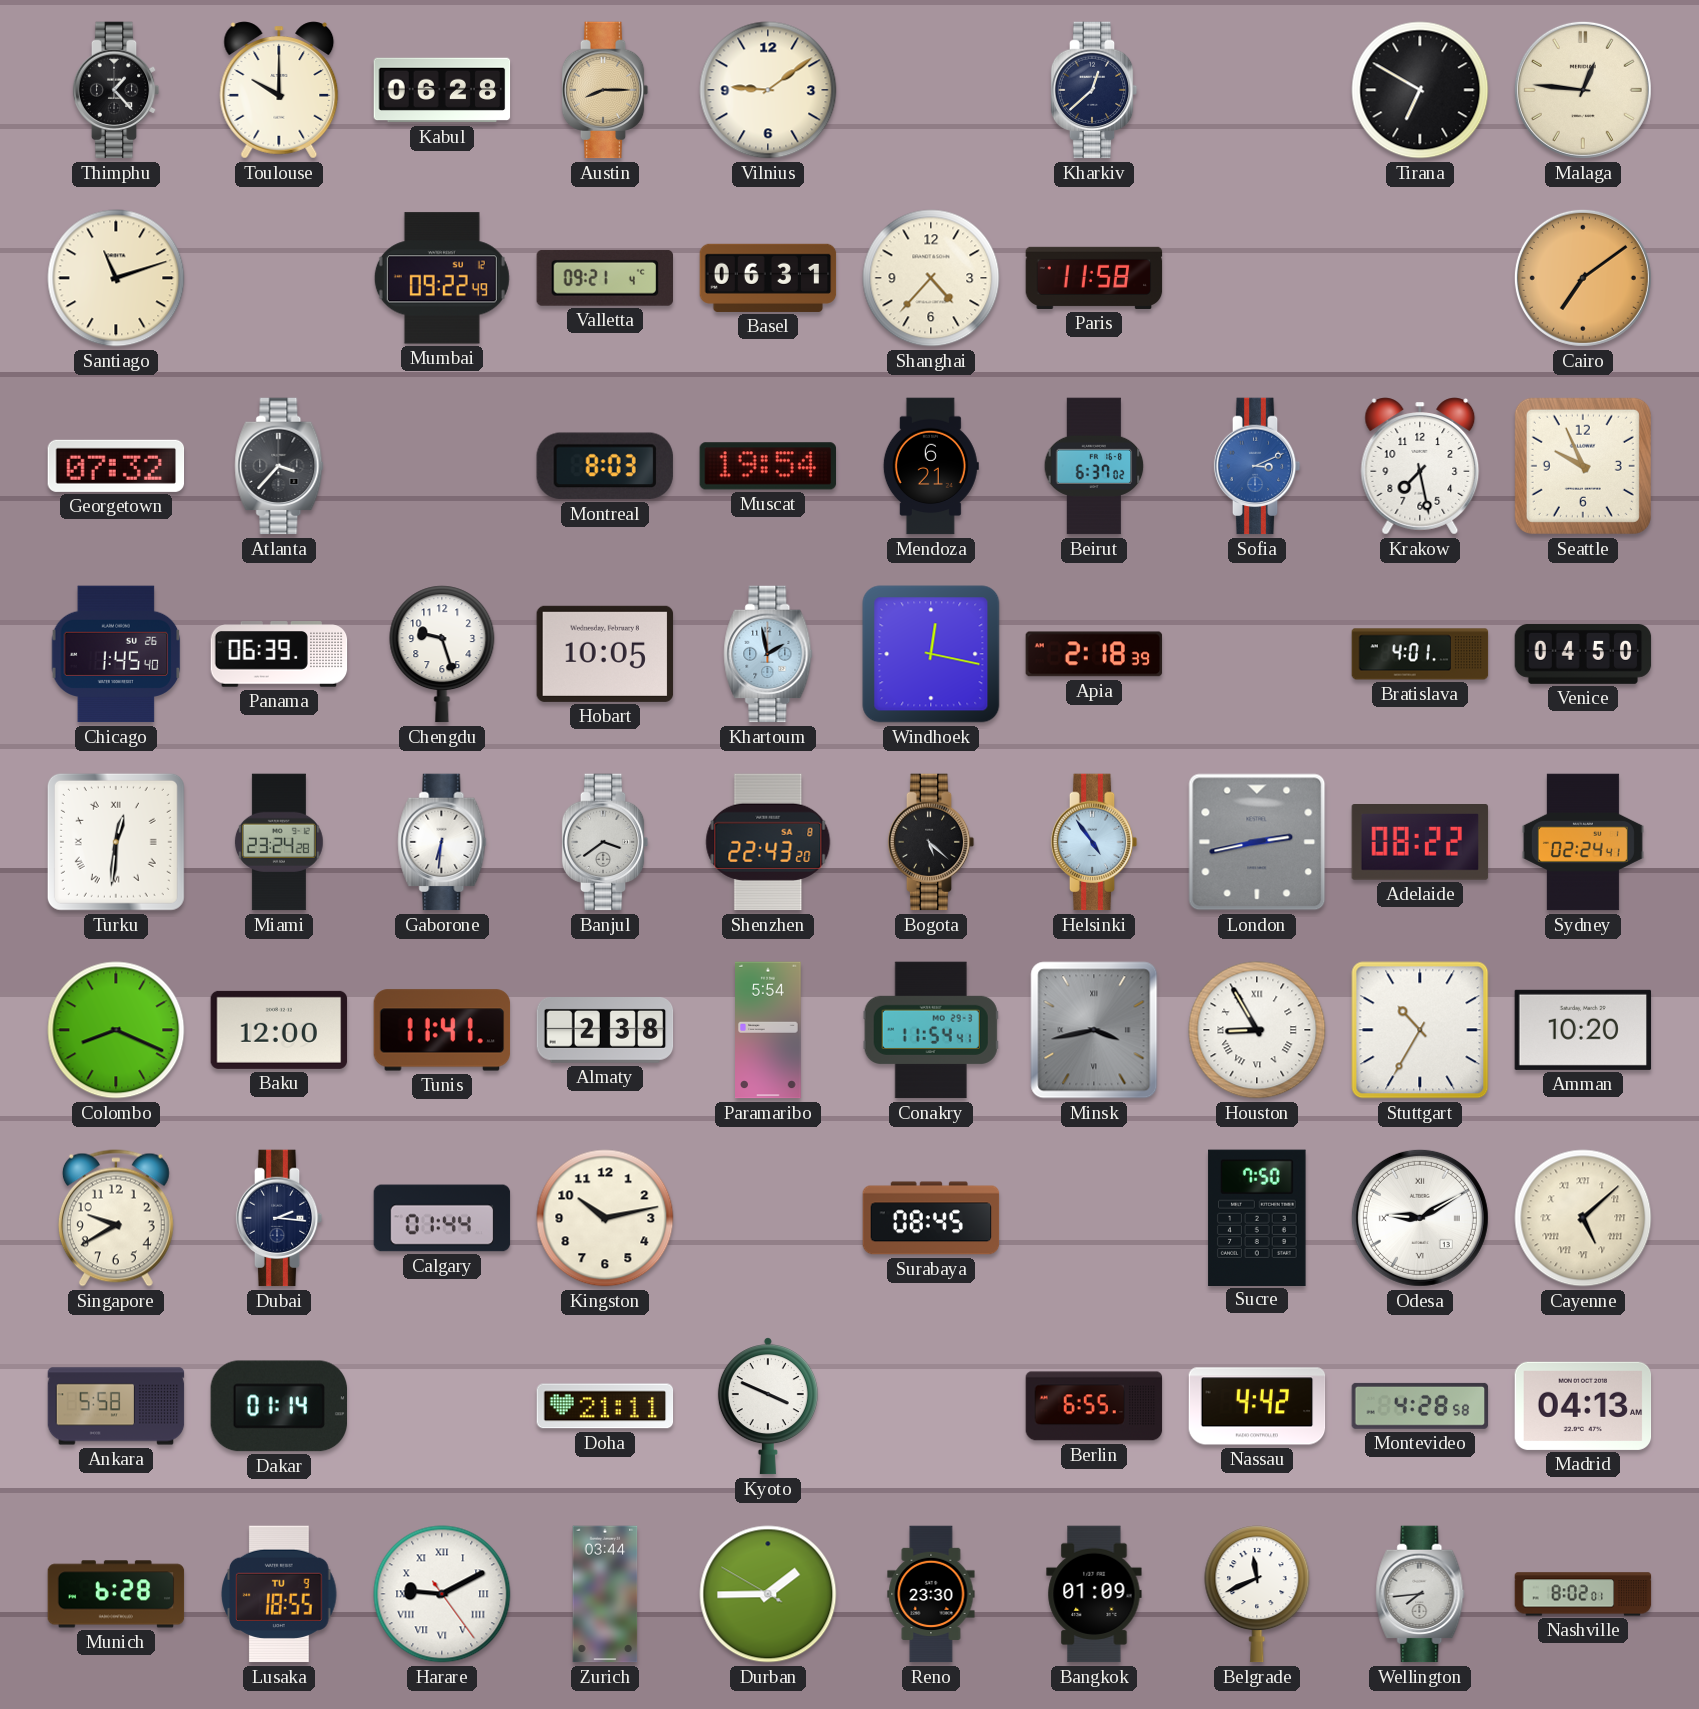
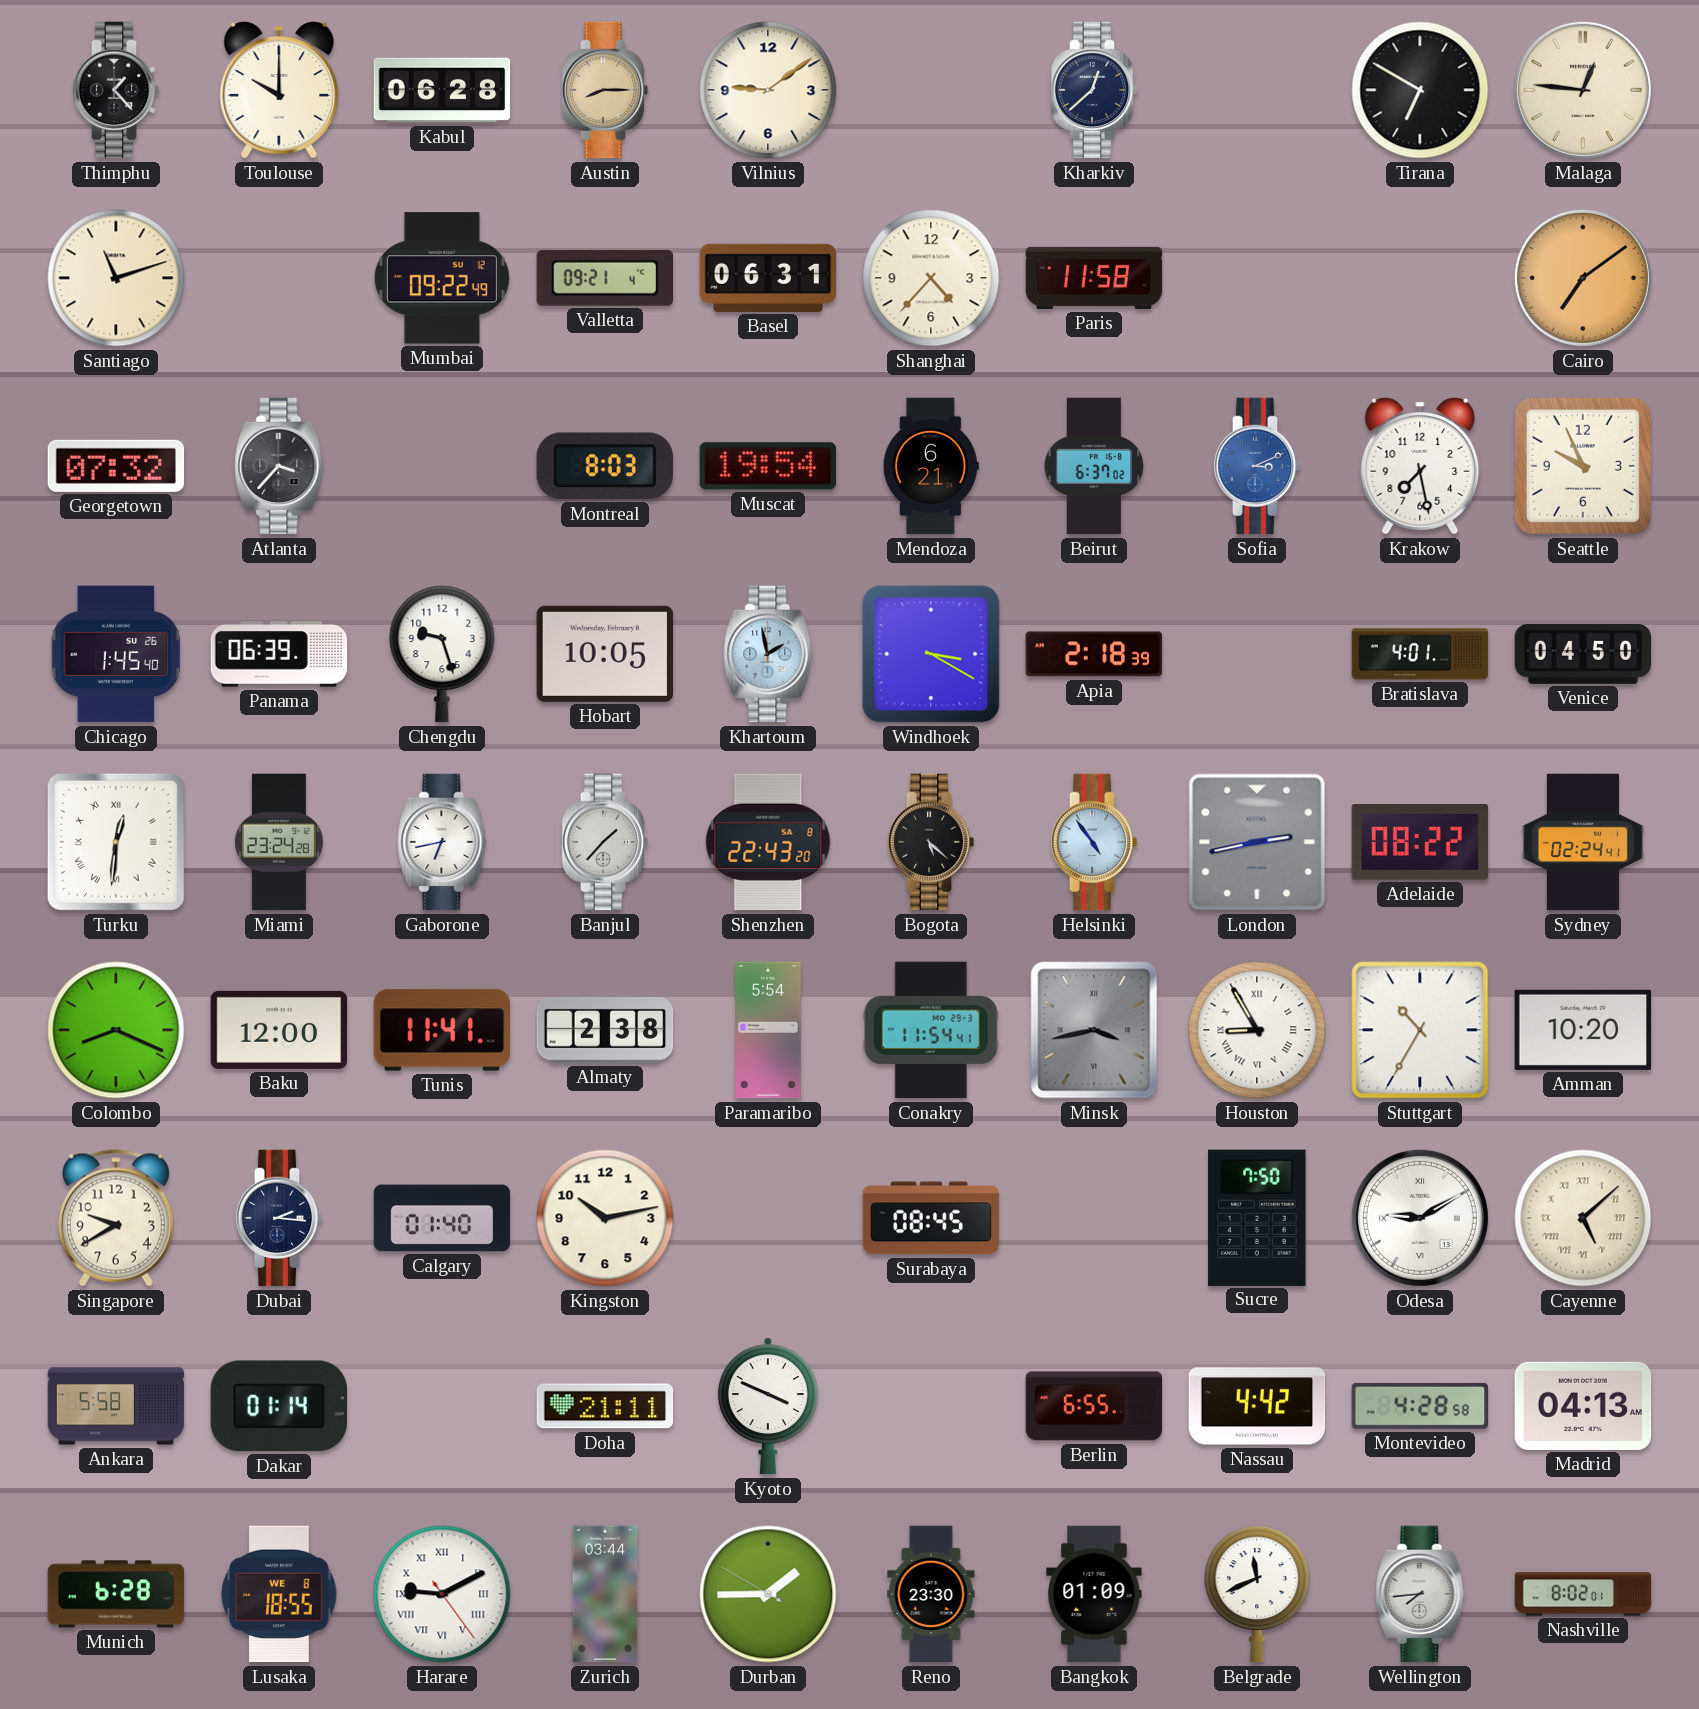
Windhoek: 12:17 -> 3:20 (931, 654)
Gaborone: 6:31 -> 6:43 (442, 842)
Banjul: 3:39 -> 1:37 (605, 842)
Calgary: 01:44 -> 01:40 (442, 1218)
Lusaka date: TU 9 -> WE 8 (279, 1594)
